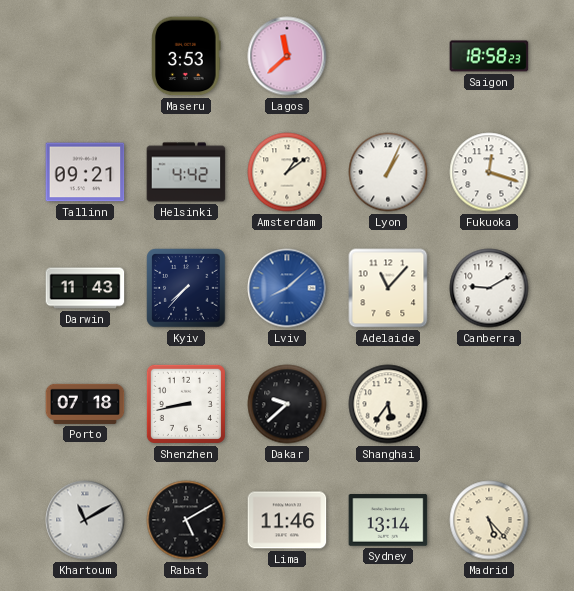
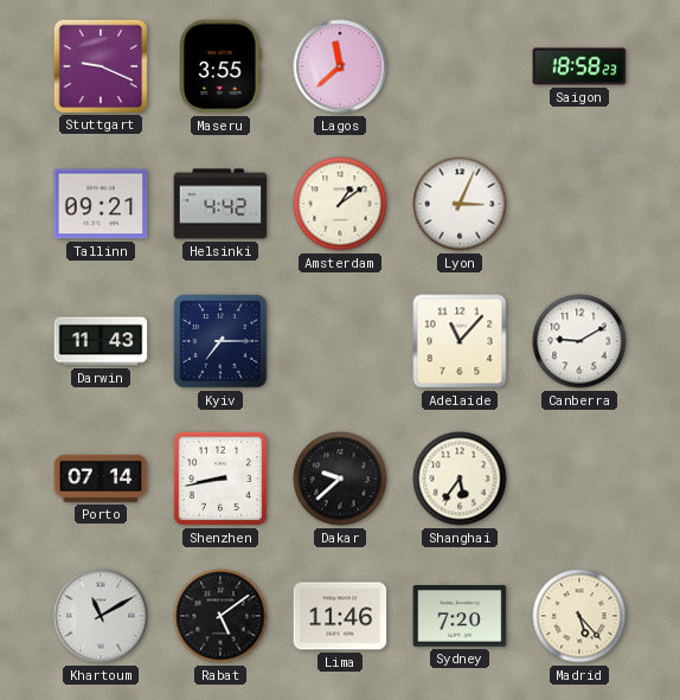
Stuttgart: none -> 9:19 (100, 65)
Maseru: 3:53 -> 3:55 (222, 66)
Lyon: 1:04 -> 3:04 (460, 204)
Fukuoka: 12:18 -> none (489, 172)
Kyiv: 7:37 -> 7:15 (220, 341)
Lviv: 8:08 -> none (287, 288)
Porto: 07:18 -> 07:14 (101, 479)
Rabat: 5:10 -> 5:09 (220, 616)
Sydney: 13:14 -> 7:20 (460, 617)
